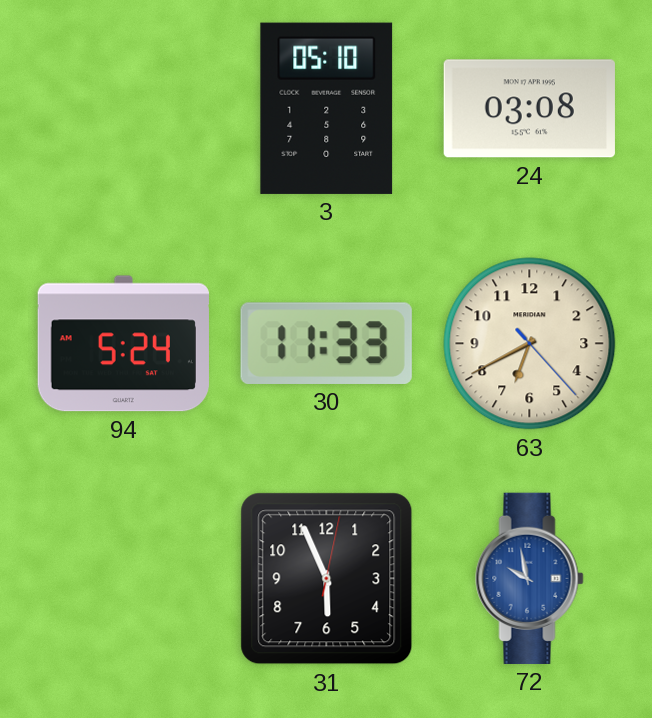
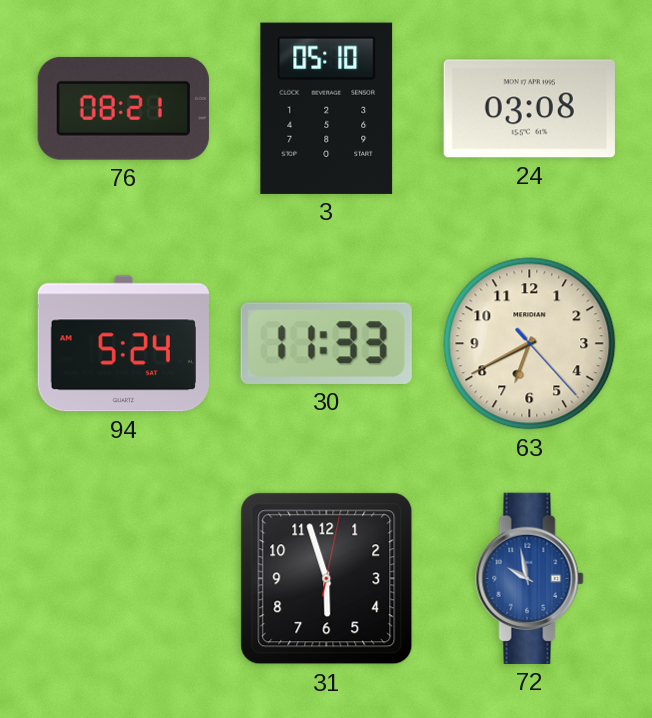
76: none -> 08:21 (123, 108)
31: 5:56 -> 5:57 (327, 579)
